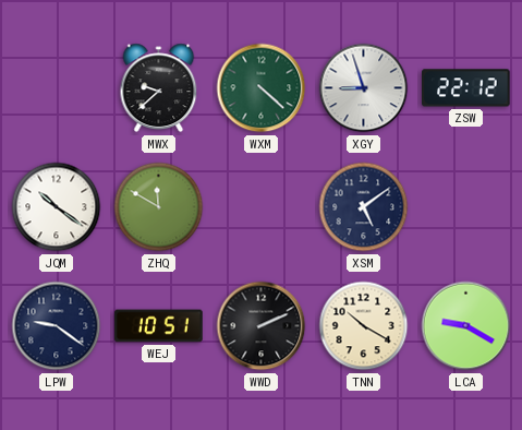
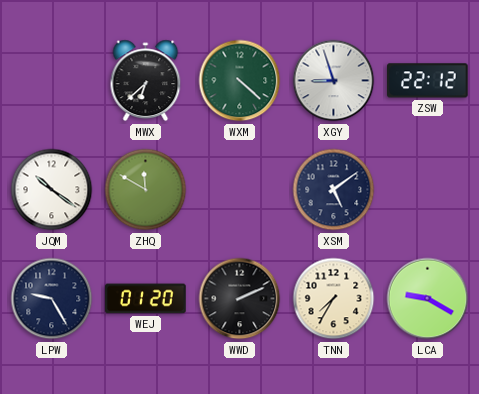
MWX: 9:38 -> 6:38 (146, 81)
LPW: 9:21 -> 9:25 (52, 299)
WEJ: 10:51 -> 01:20 (146, 299)
TNN: 10:20 -> 7:35 (334, 299)
